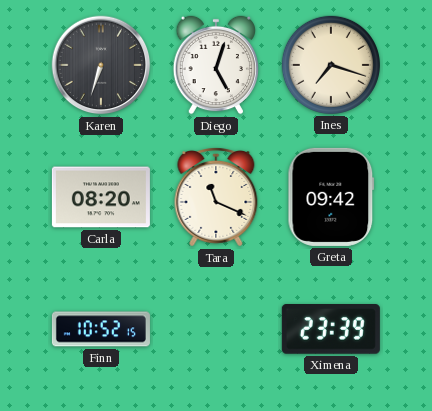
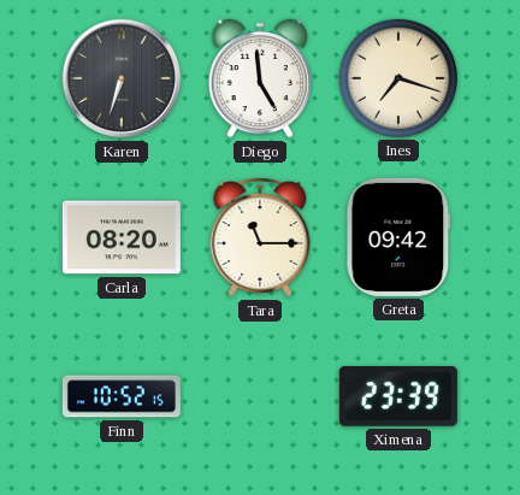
Diego: 5:03 -> 4:59 (259, 78)
Tara: 11:19 -> 11:15 (260, 238)
